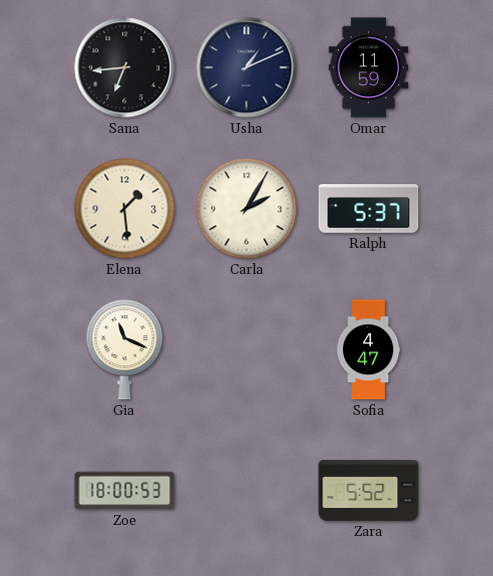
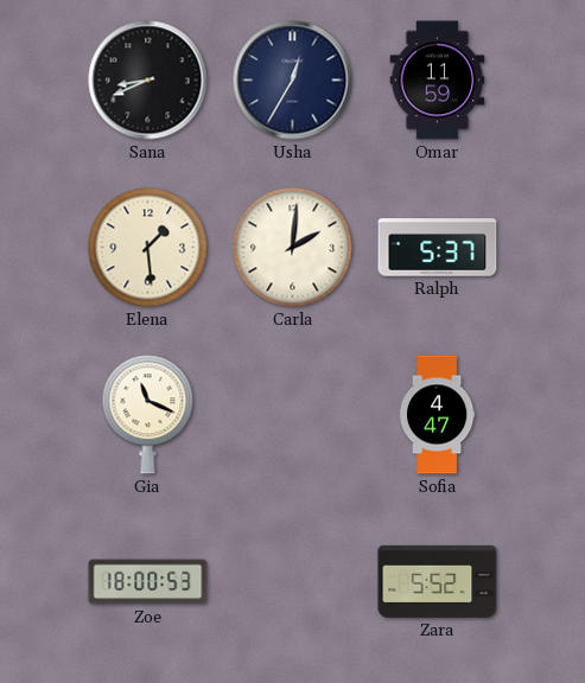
Sana: 6:44 -> 8:41 (148, 81)
Usha: 1:11 -> 12:35 (293, 81)
Carla: 2:05 -> 2:01 (293, 248)
